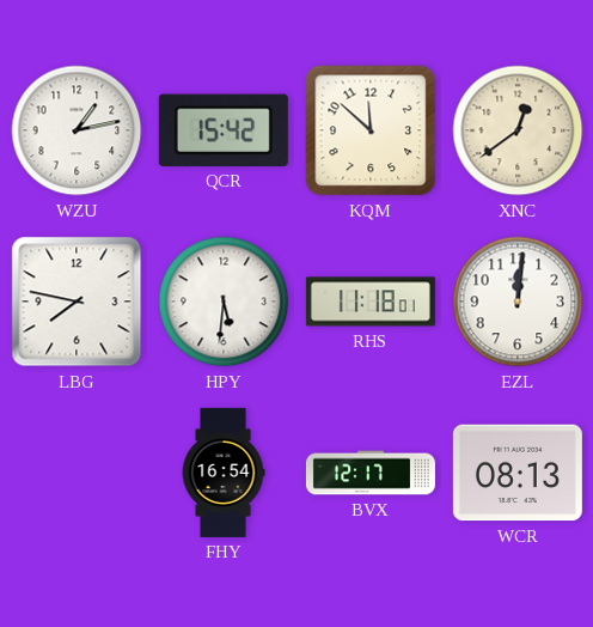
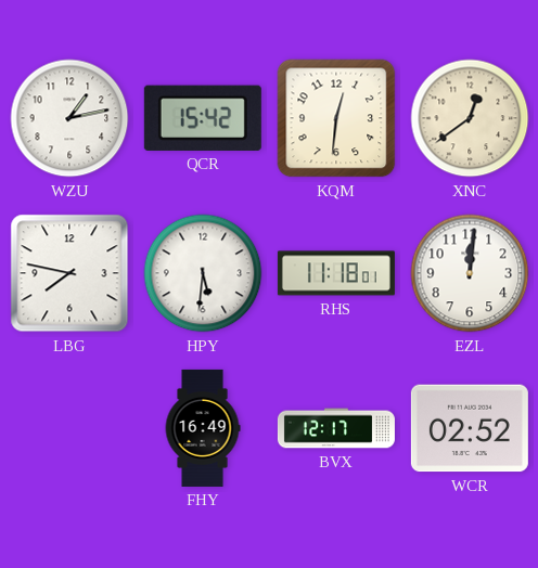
KQM: 11:52 -> 12:31 (336, 118)
FHY: 16:54 -> 16:49 (203, 428)
WCR: 08:13 -> 02:52 (470, 428)
